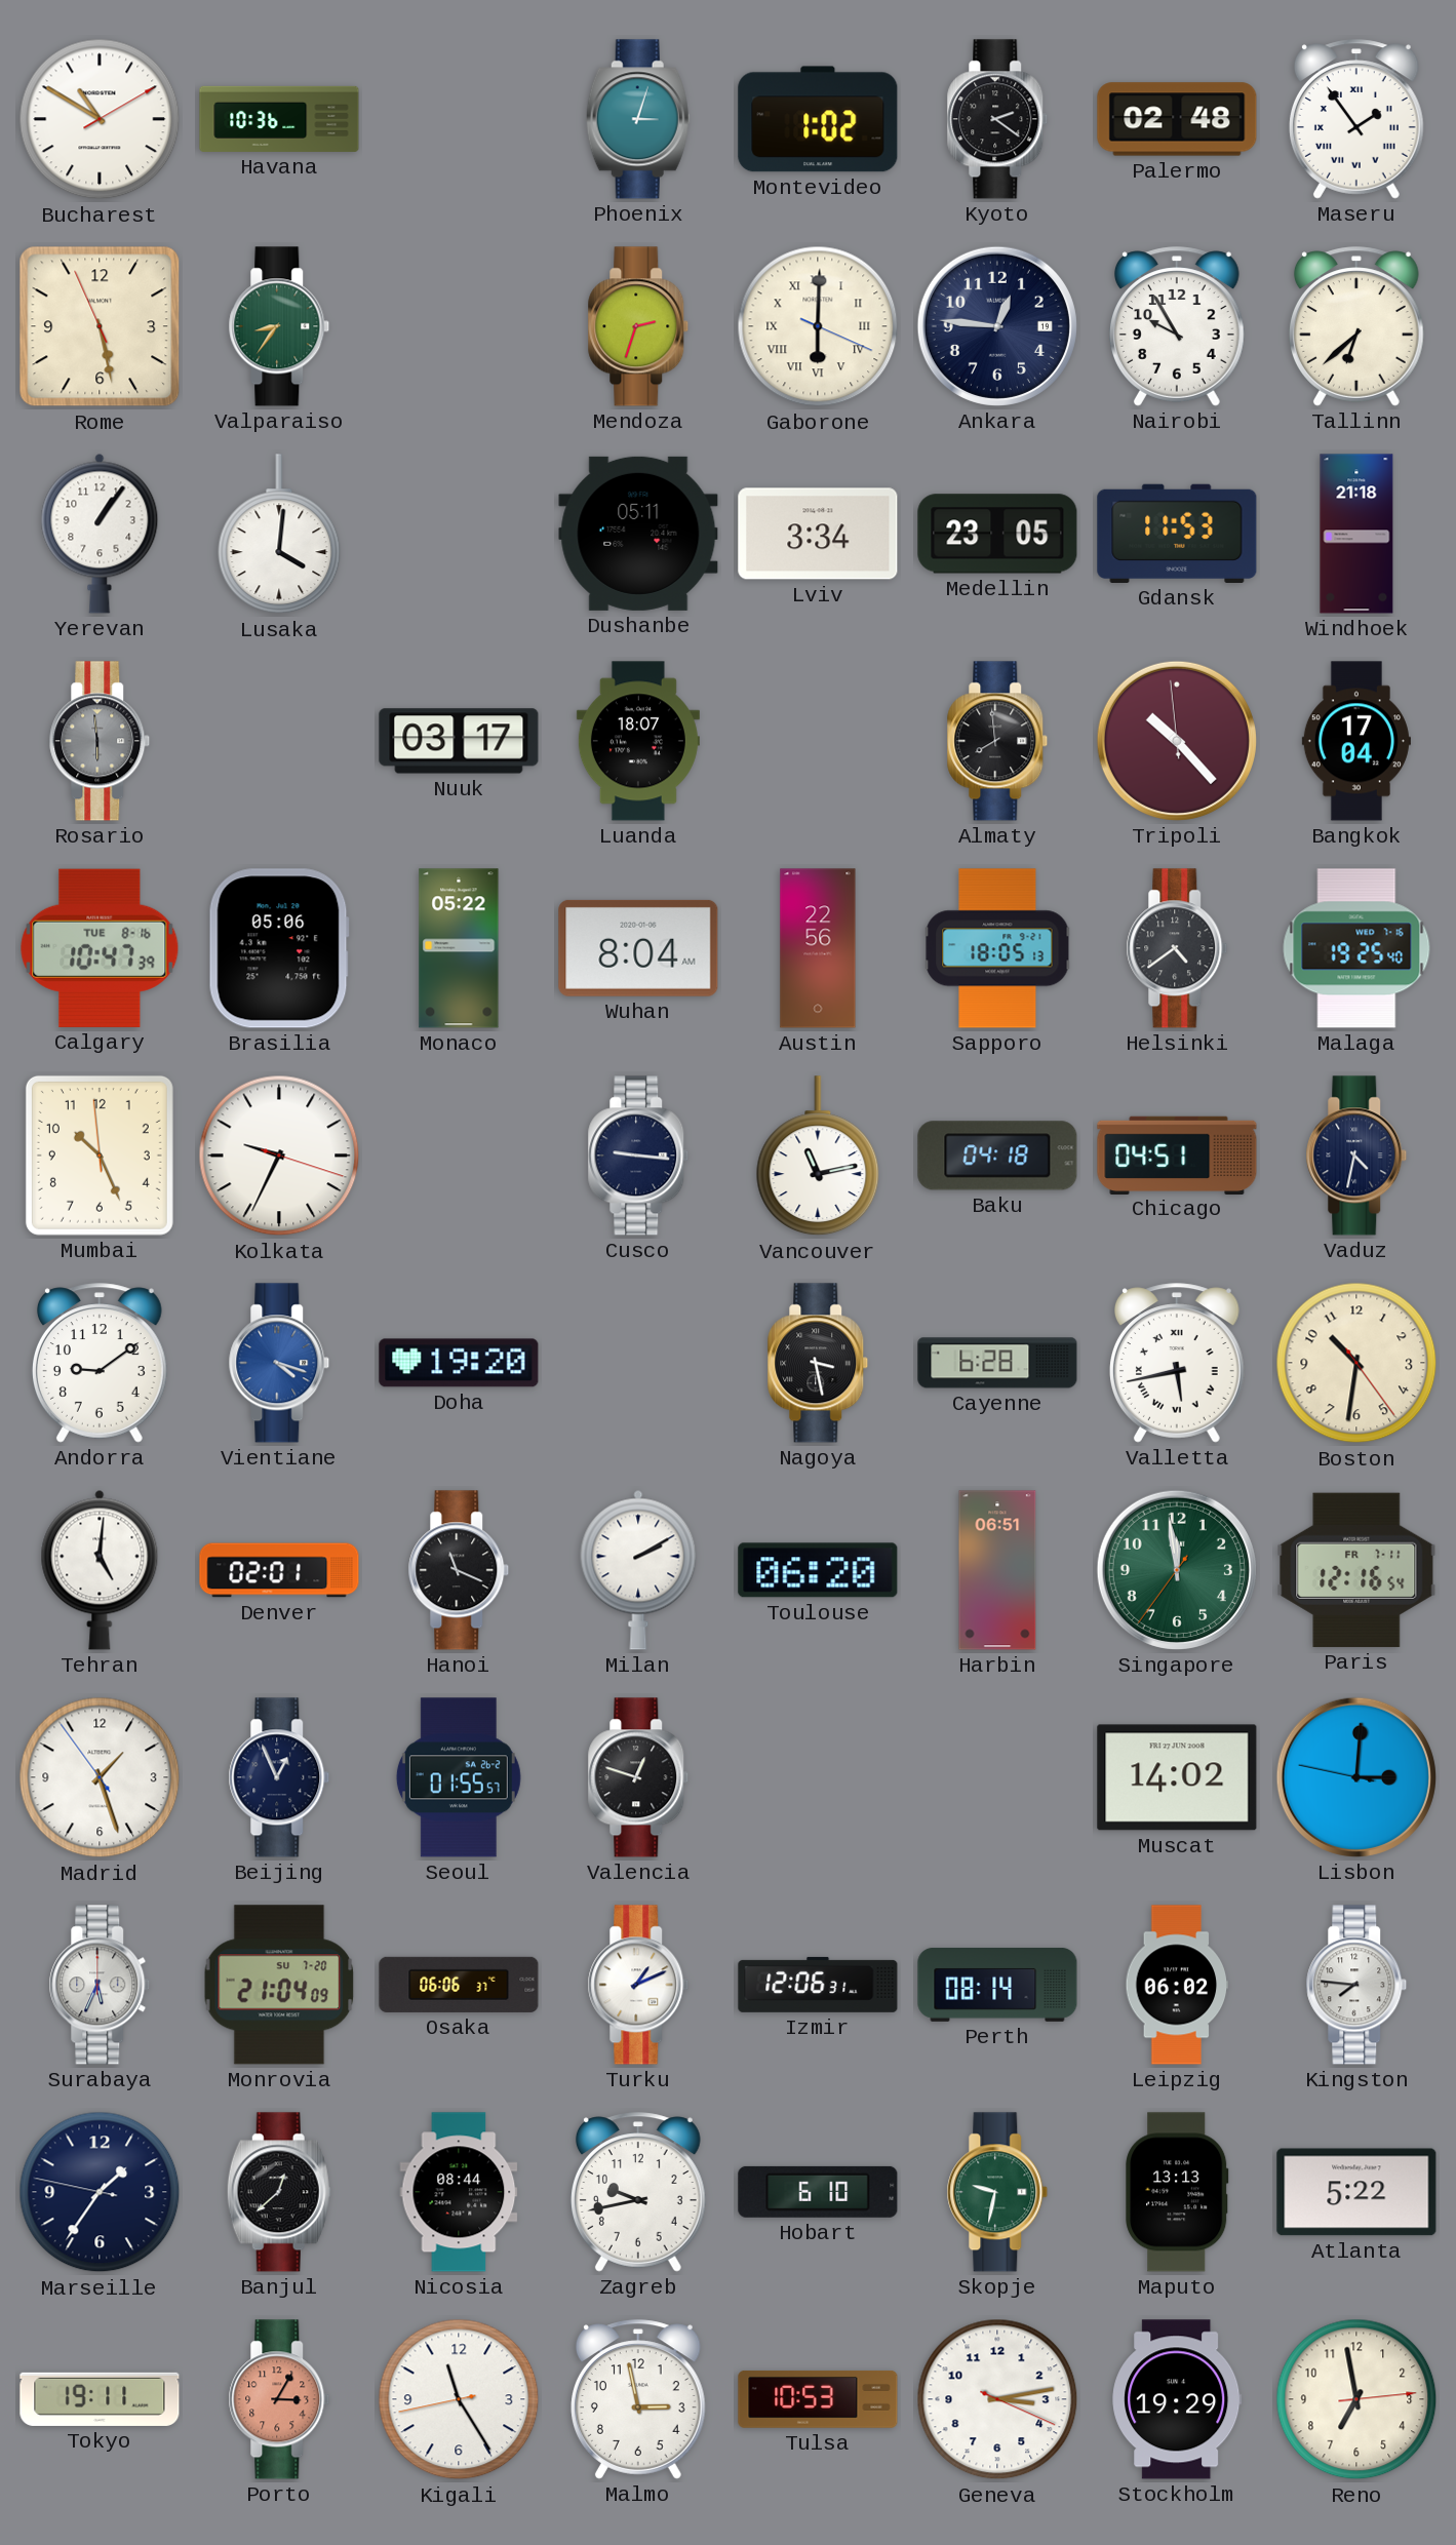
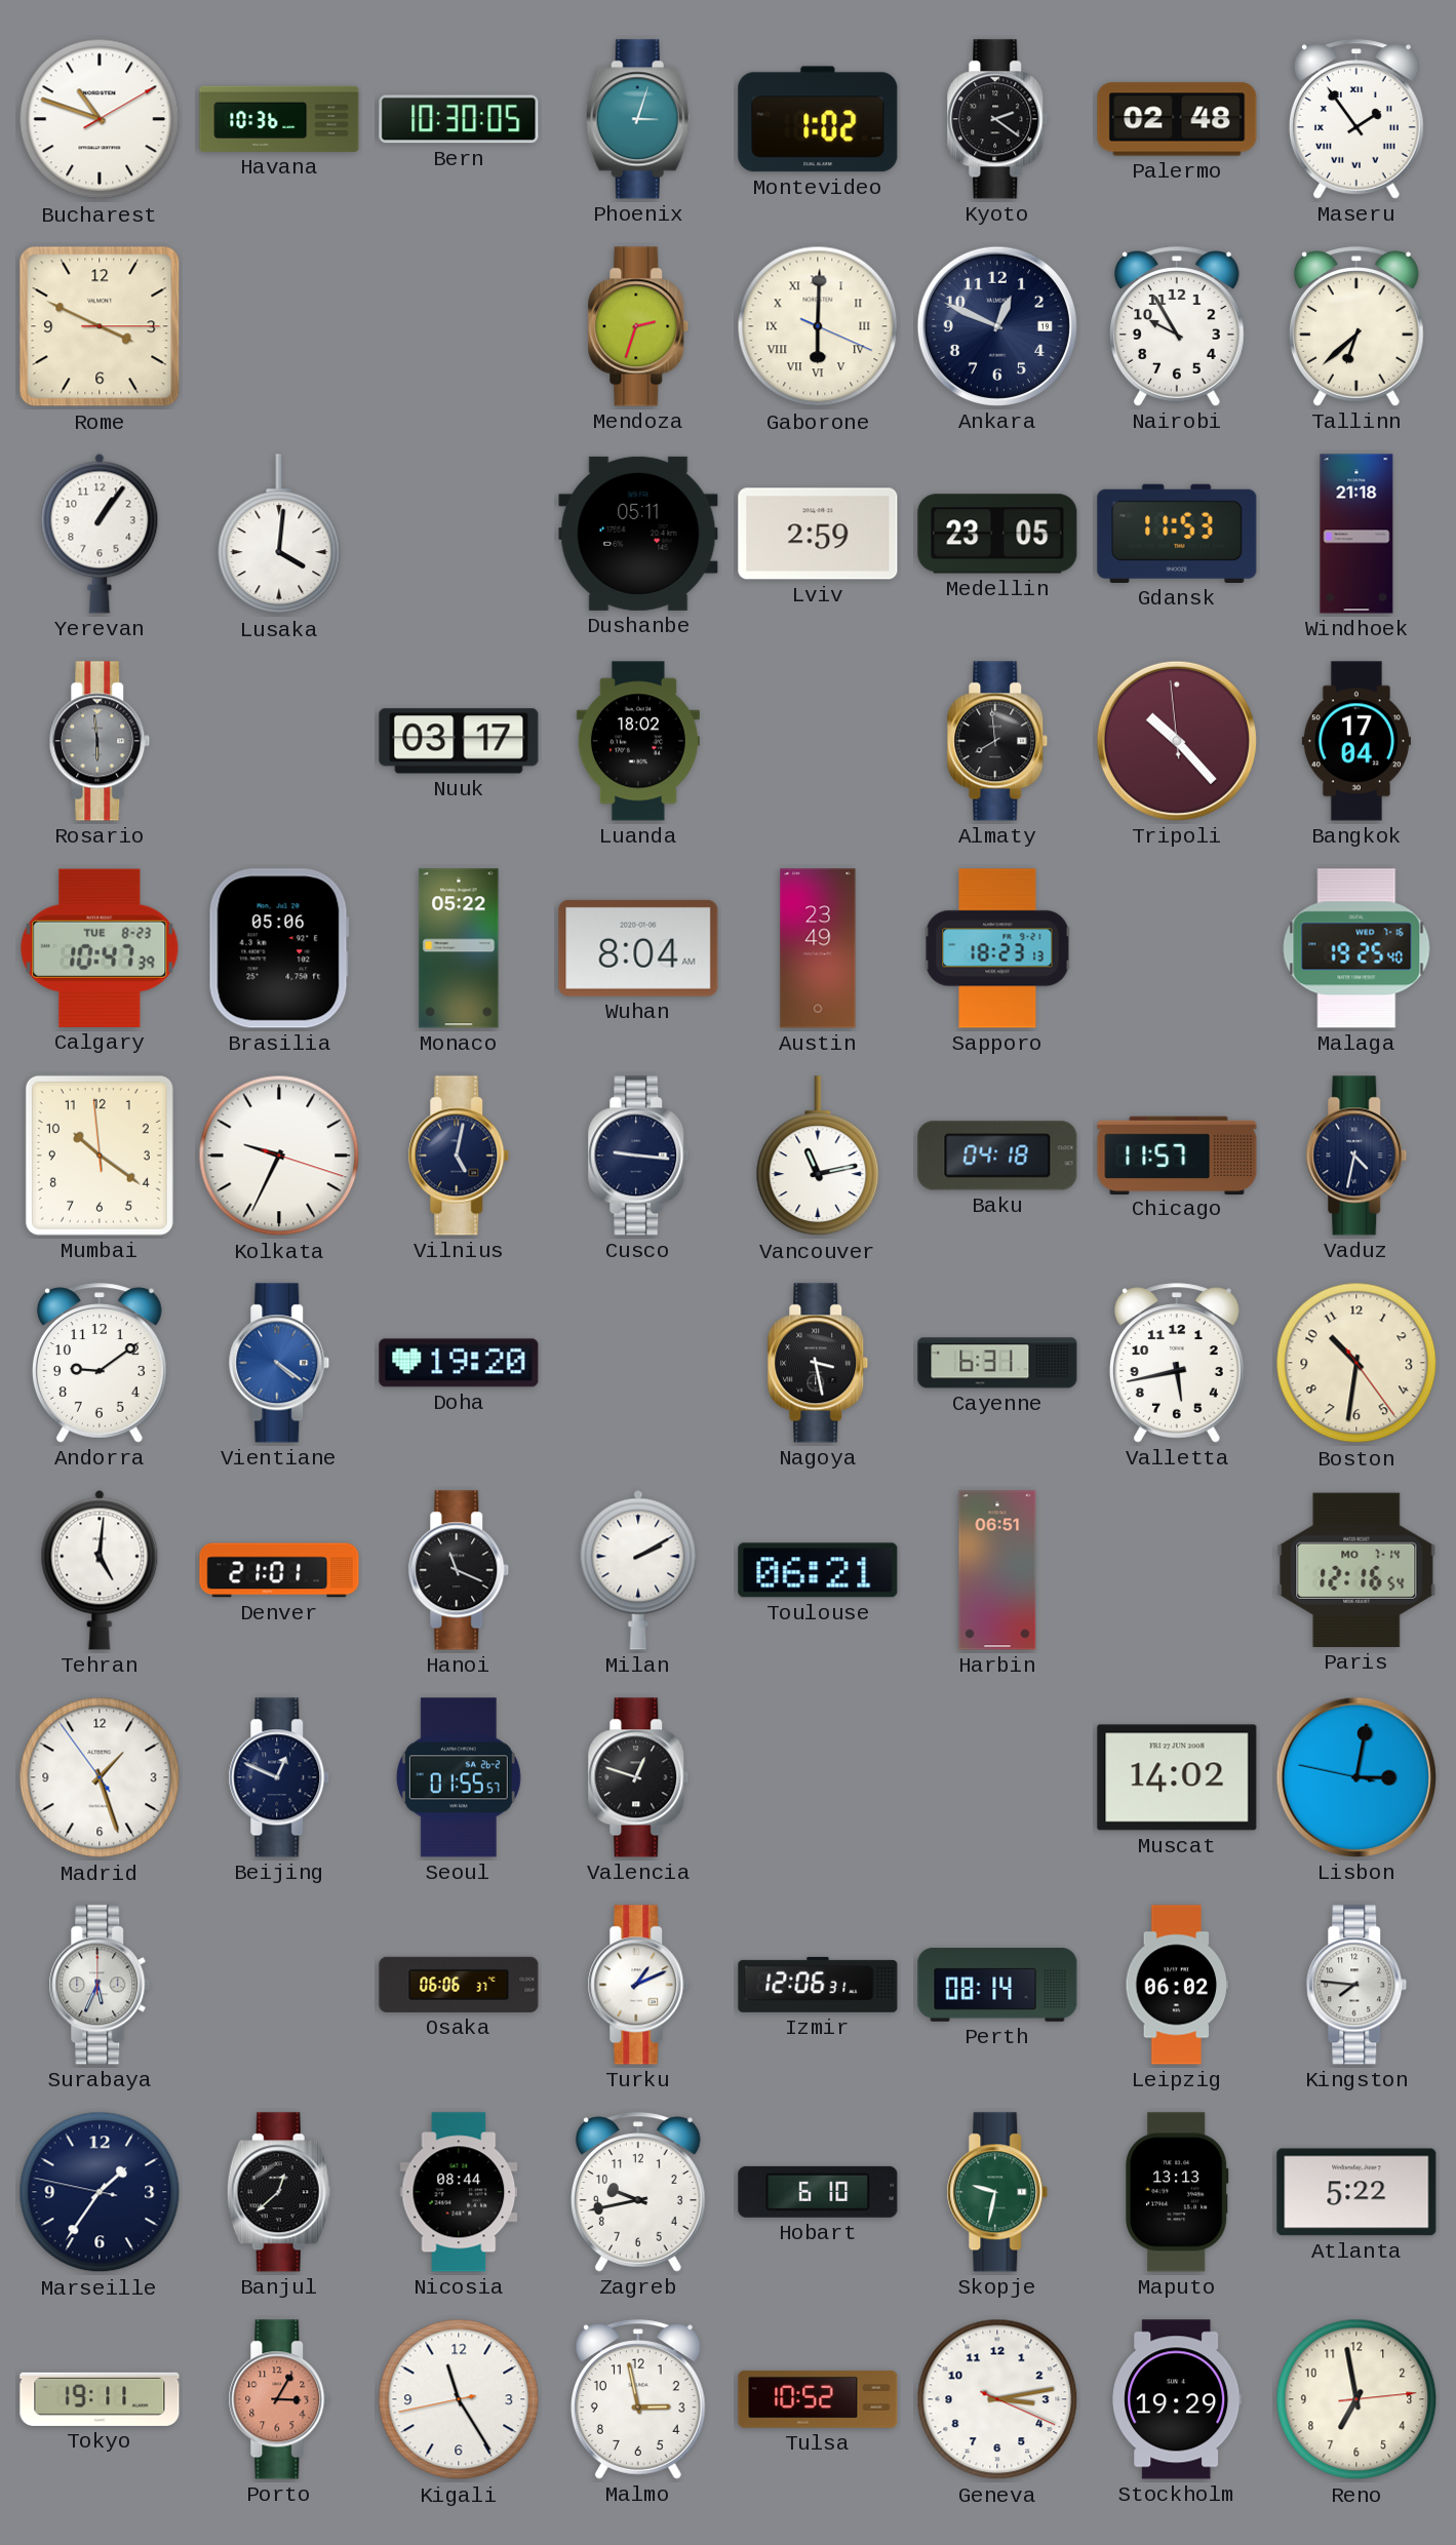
Bucharest: 10:50 -> 10:48 (100, 119)
Bern: none -> 10:30 (459, 119)
Rome: 5:27 -> 3:49 (100, 326)
Valparaiso: 8:36 -> none (279, 326)
Ankara: 12:46 -> 12:49 (997, 326)
Lviv: 3:34 -> 2:59 (818, 534)
Luanda: 18:07 -> 18:02 (638, 741)
Calgary date: TUE 8-16 -> TUE 8-23 (100, 948)
Austin: 22:56 -> 23:49 (818, 948)
Sapporo: 18:05 -> 18:23 (997, 948)
Helsinki: 4:39 -> none (1177, 948)
Mumbai: 10:25 -> 10:20 (100, 1156)
Vilnius: none -> 5:02 (459, 1156)
Chicago: 04:51 -> 11:57 (1177, 1154)
Vientiane: 4:18 -> 4:21 (279, 1363)
Cayenne: 6:28 -> 6:31 (997, 1363)
Valletta numerals: Roman -> Arabic (1177, 1363)
Denver: 02:01 -> 21:01 (279, 1570)
Toulouse: 06:20 -> 06:21 (818, 1570)
Singapore: 11:58 -> none (1177, 1570)
Paris date: FR 7-11 -> MO 7-14 (1356, 1570)
Beijing: 12:56 -> 12:49 (279, 1777)
Lisbon: 3:00 -> 3:01 (1356, 1777)
Monrovia: 21:04 -> none (279, 1985)
Tulsa: 10:53 -> 10:52 (818, 2399)
